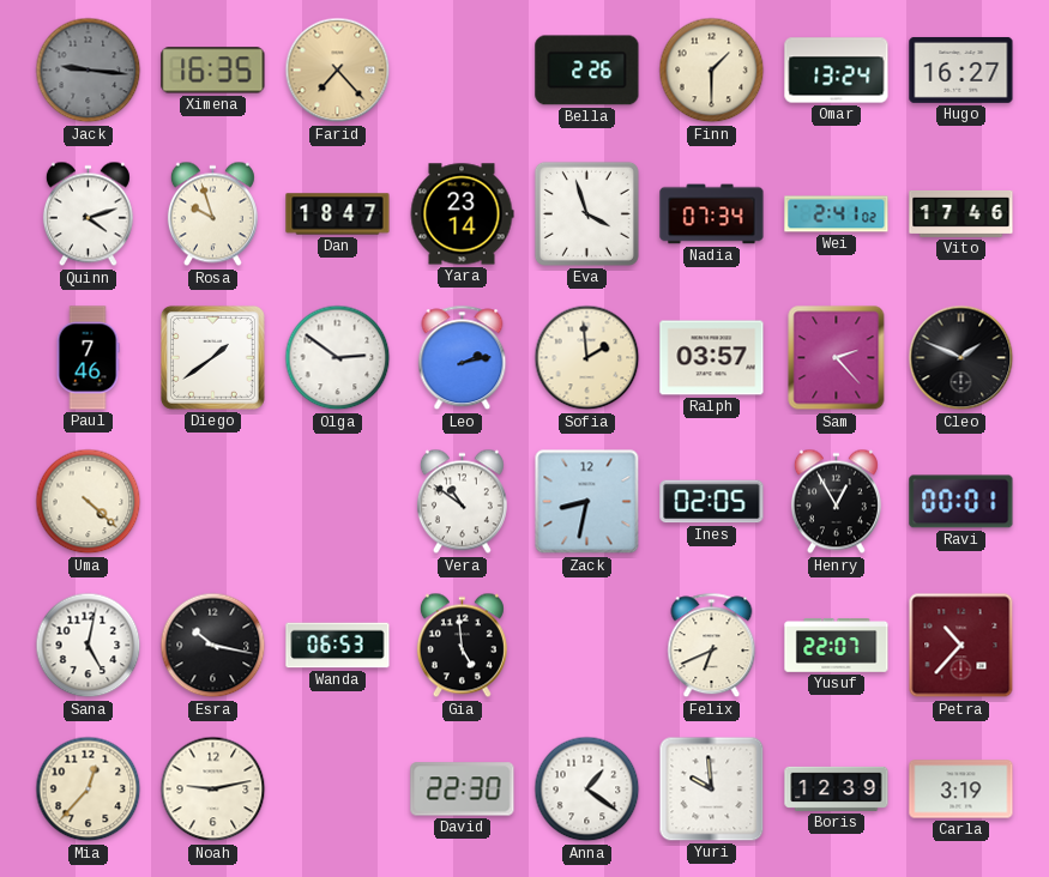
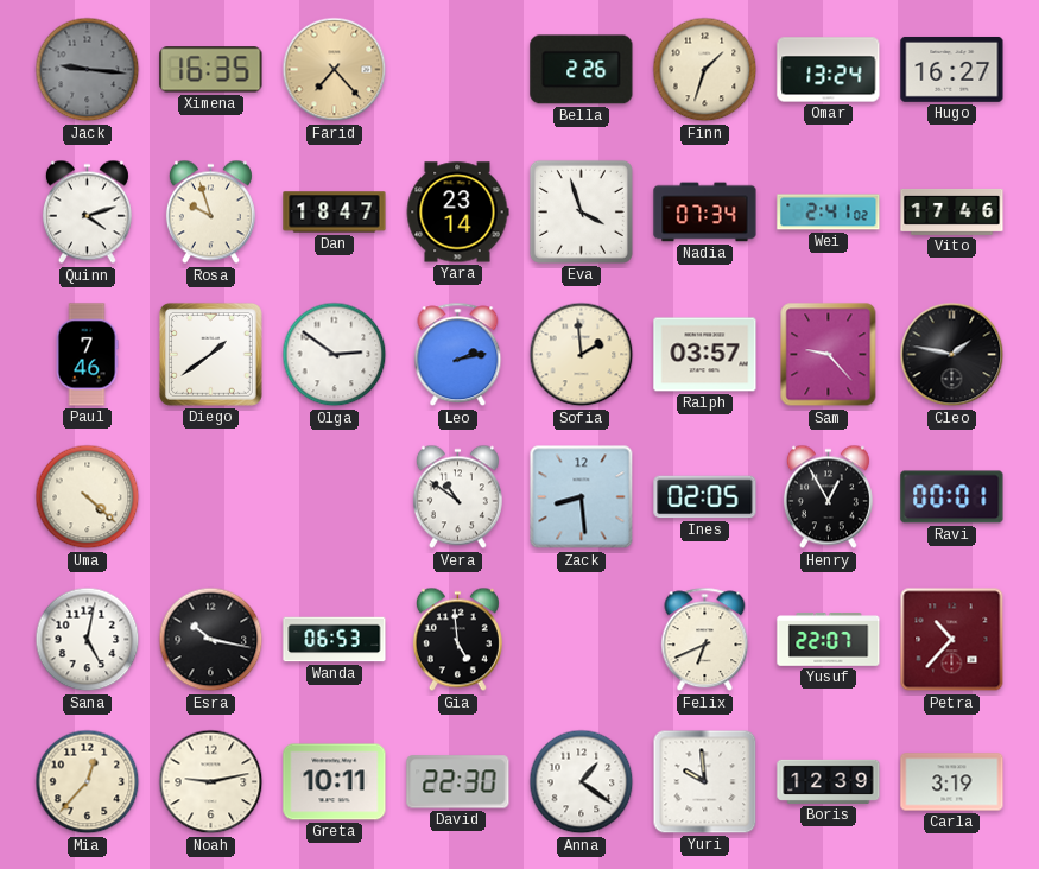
Finn: 1:30 -> 1:33 (705, 70)
Sam: 2:23 -> 9:23 (829, 355)
Cleo: 1:49 -> 1:47 (952, 355)
Zack: 8:32 -> 8:29 (582, 497)
Greta: none -> 10:11 (335, 782)
